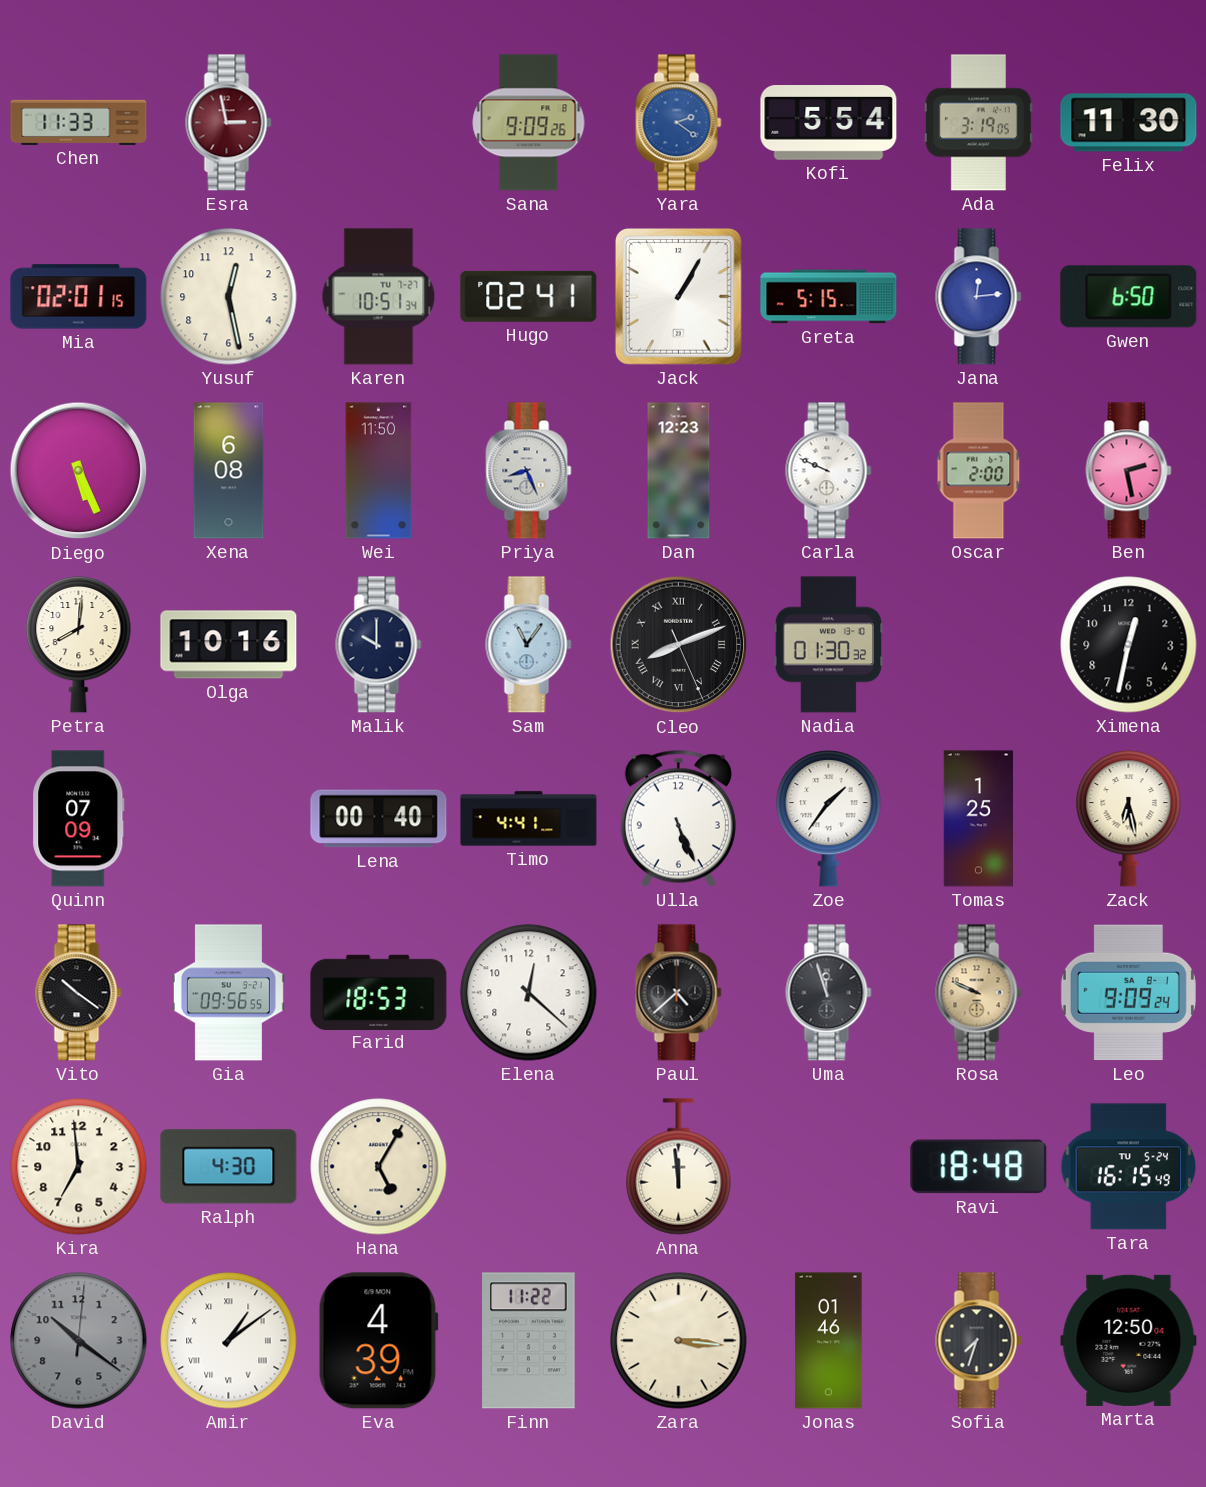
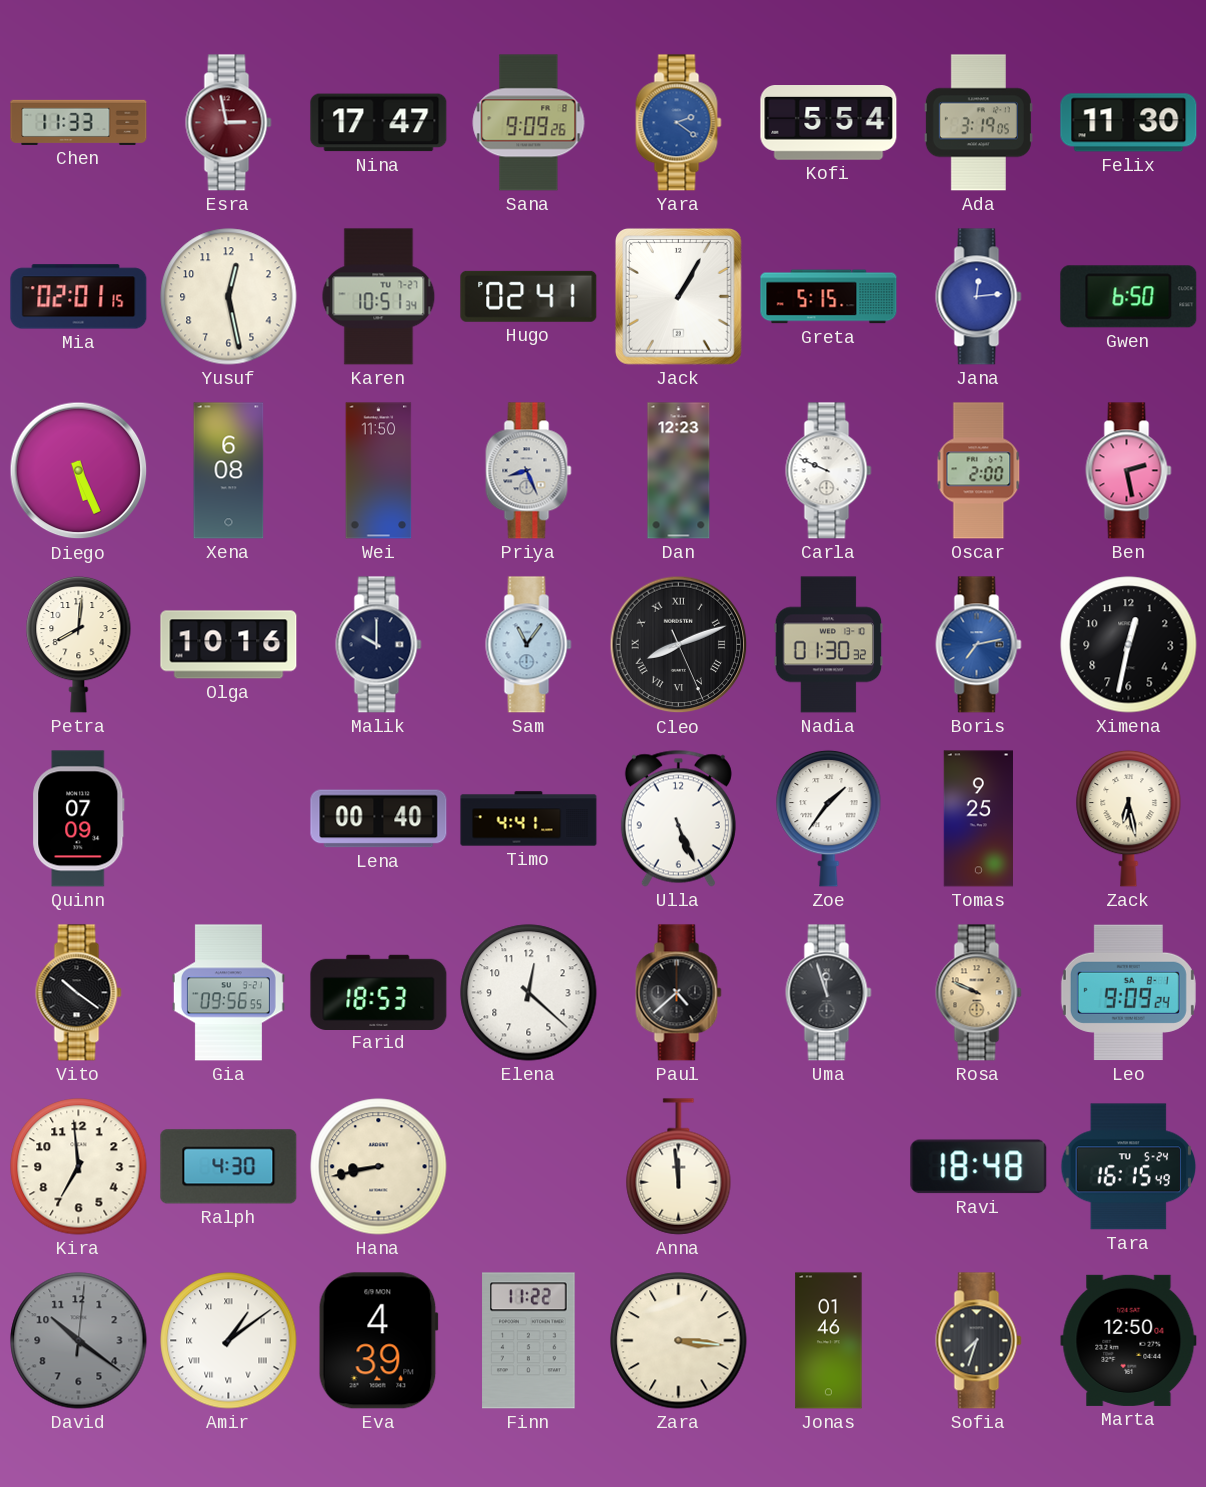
Nina: none -> 17:47 (379, 123)
Boris: none -> 7:13 (979, 645)
Tomas: 1:25 -> 9:25 (979, 819)
Hana: 5:05 -> 8:43 (379, 1167)
